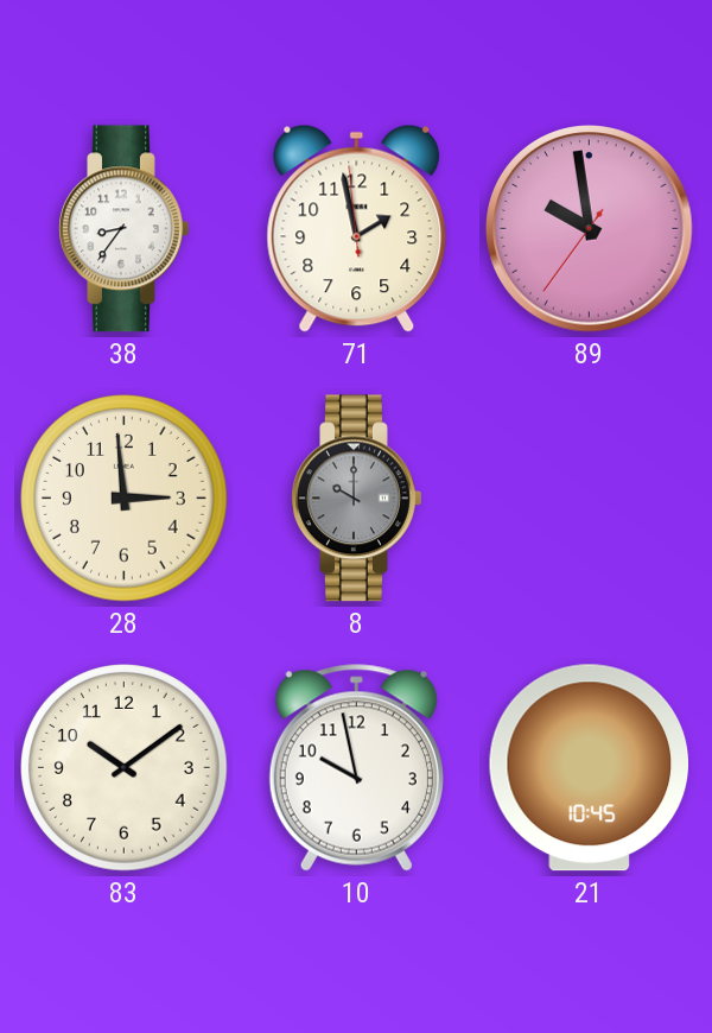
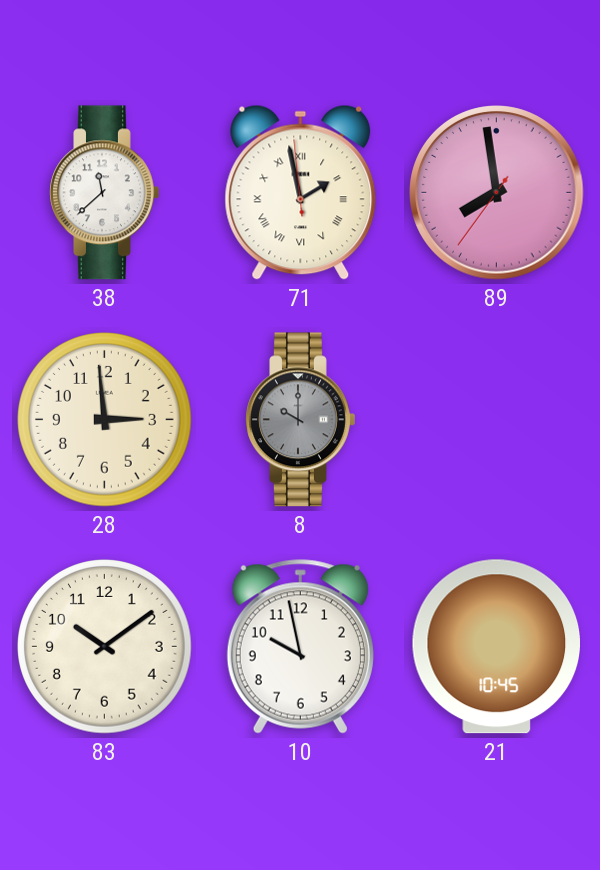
38: 8:36 -> 11:38 (105, 193)
71 numerals: Arabic -> Roman (301, 192)
89: 9:58 -> 7:58 (497, 193)
